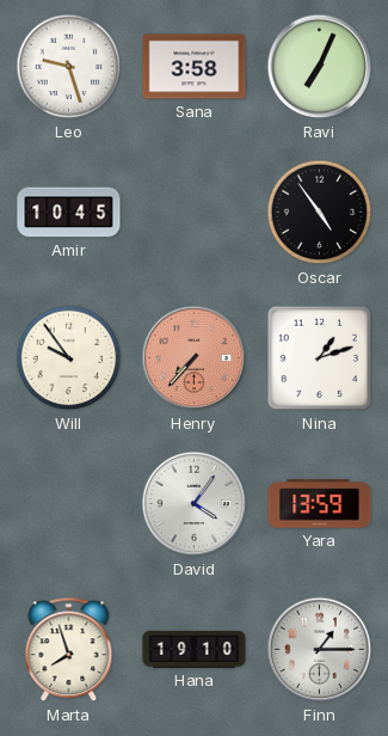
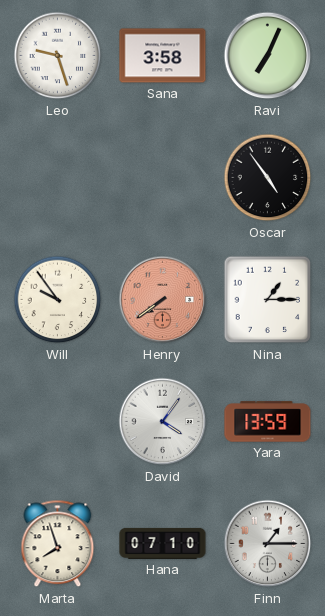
Amir: 10:45 -> none (69, 213)
Henry: 7:37 -> 7:39 (163, 300)
Nina: 1:12 -> 1:15 (268, 300)
Hana: 19:10 -> 07:10 (163, 543)
